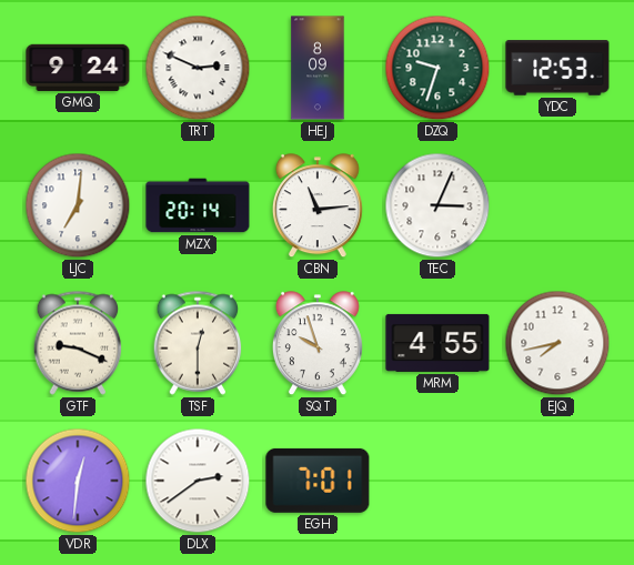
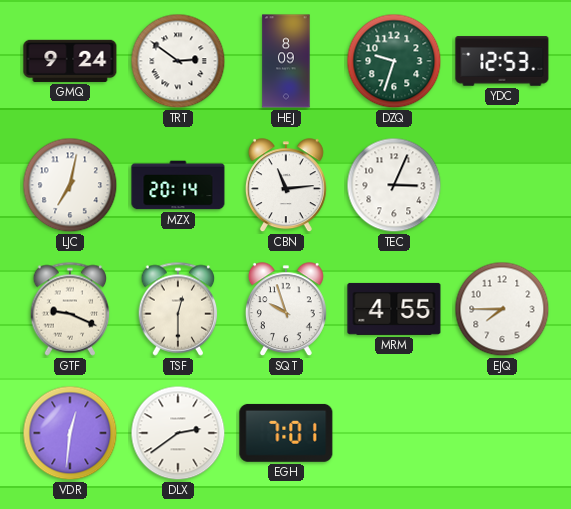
TRT: 2:49 -> 2:51 (178, 61)
LJC: 7:01 -> 7:02 (70, 185)
EJQ: 7:43 -> 7:45 (502, 309)
